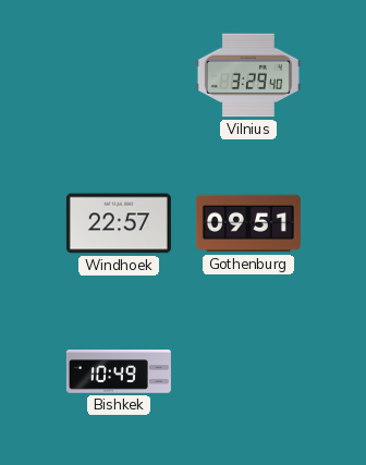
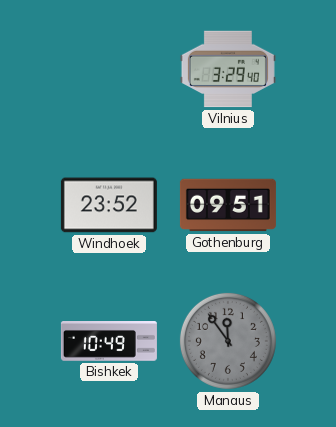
Windhoek: 22:57 -> 23:52 (109, 205)
Manaus: none -> 11:54 (228, 341)
